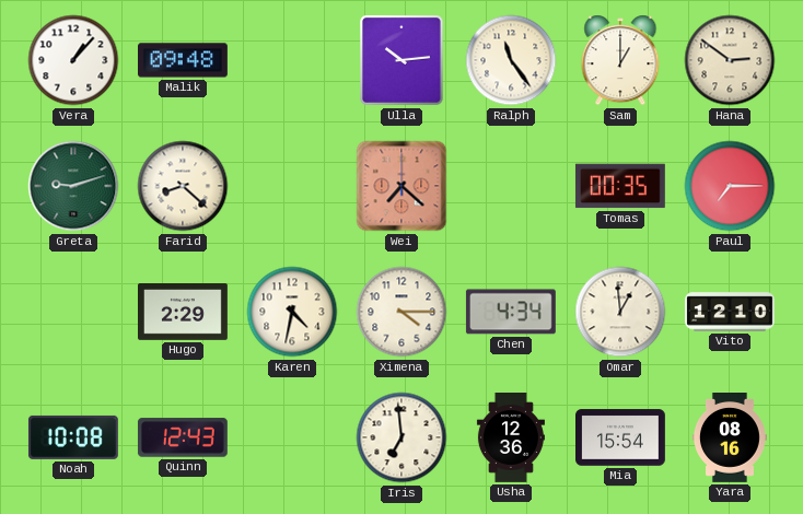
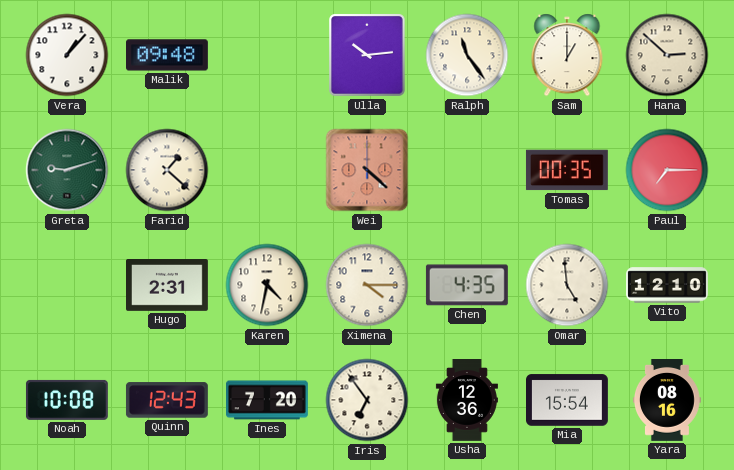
Hana: 2:51 -> 2:52 (667, 55)
Farid: 8:22 -> 1:22 (167, 170)
Wei: 7:22 -> 4:22 (367, 170)
Hugo: 2:29 -> 2:31 (168, 286)
Chen: 4:34 -> 4:35 (467, 285)
Omar: 12:59 -> 4:59 (567, 285)
Ines: none -> 7:20 (268, 400)
Iris: 6:59 -> 6:54 (367, 400)
